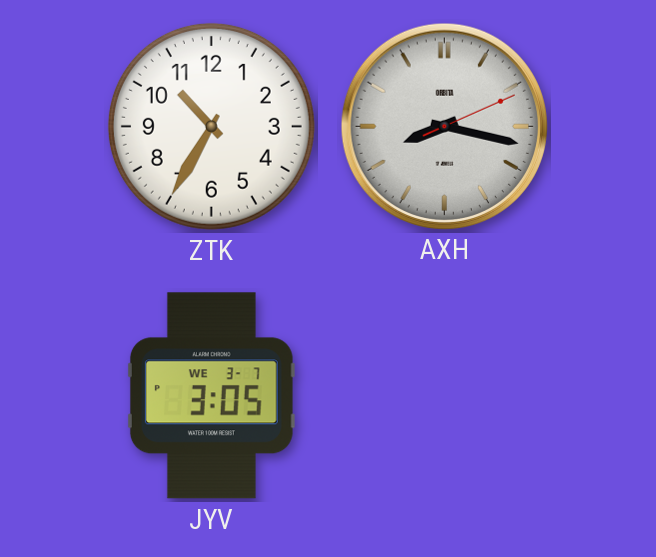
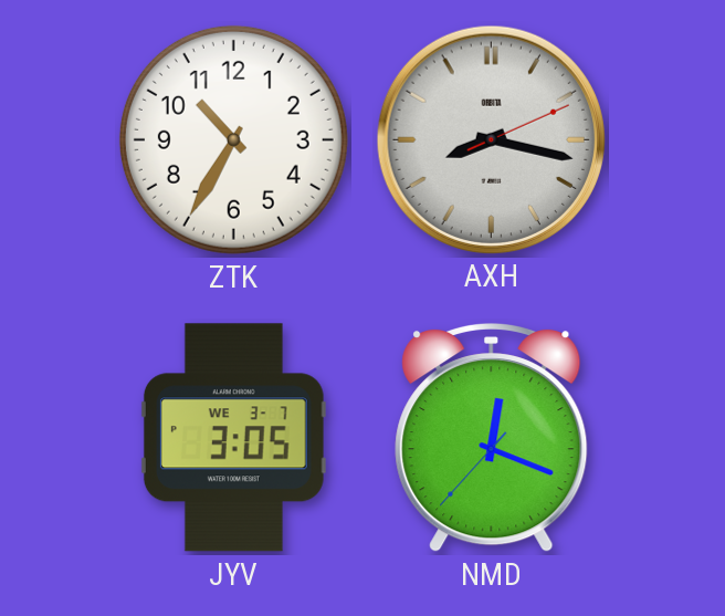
NMD: none -> 12:18 (492, 438)
